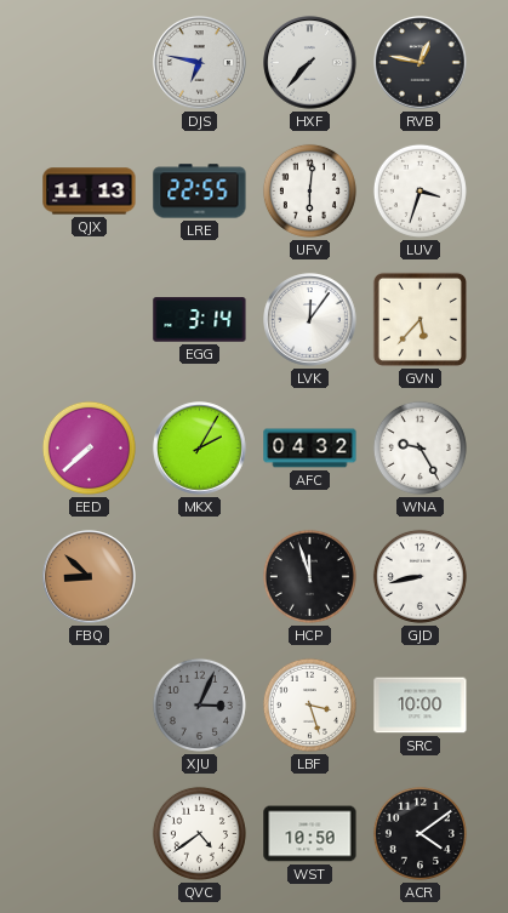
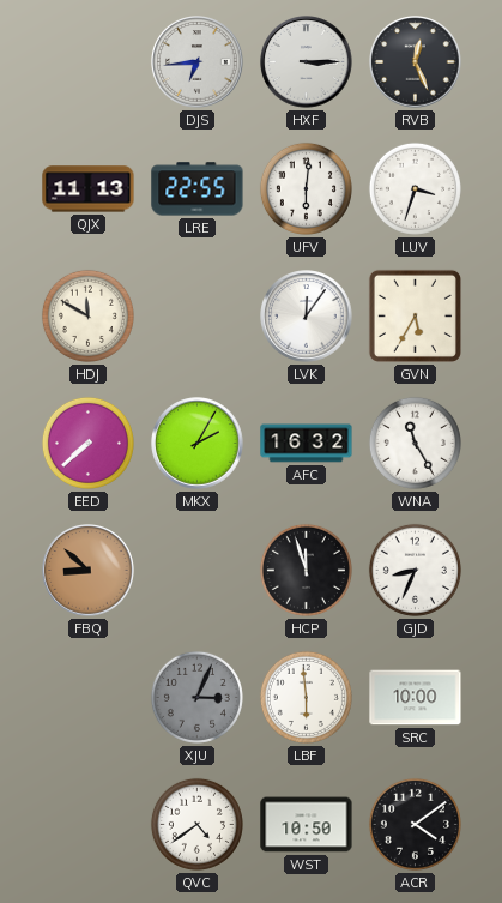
DJS: 6:47 -> 6:44 (198, 62)
HXF: 7:37 -> 3:15 (307, 62)
RVB: 12:47 -> 12:26 (416, 62)
HDJ: none -> 11:50 (87, 315)
EGG: 3:14 -> none (200, 320)
GVN: 5:37 -> 5:35 (415, 315)
AFC: 04:32 -> 16:32 (307, 444)
WNA: 9:25 -> 11:25 (415, 443)
GJD: 8:43 -> 8:34 (415, 570)
LBF: 3:27 -> 5:59 (306, 697)
